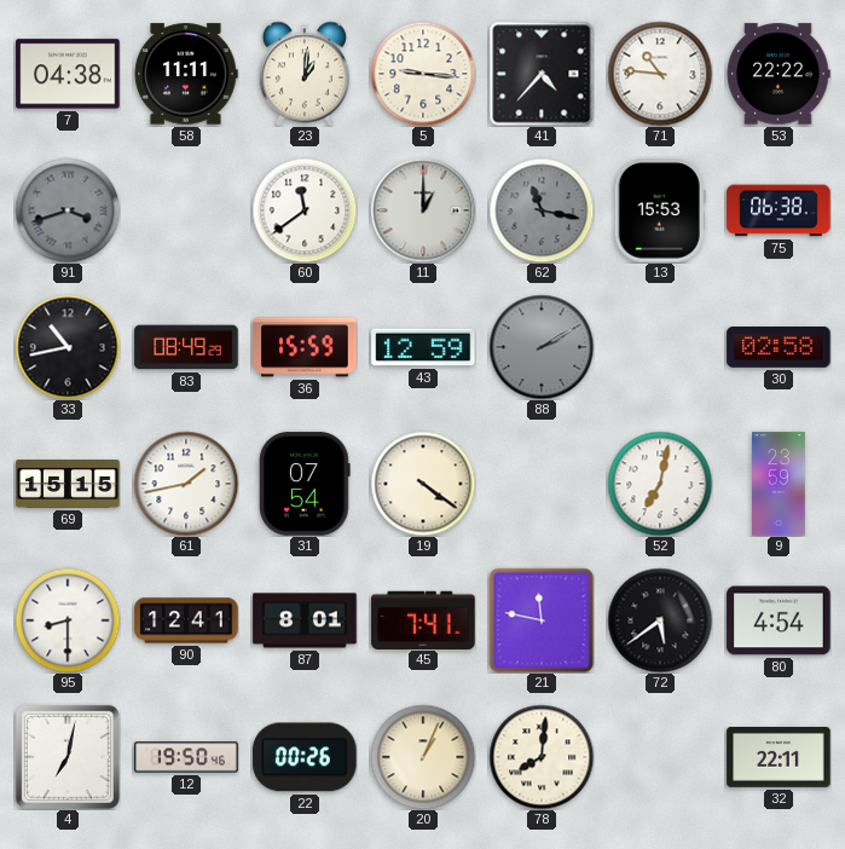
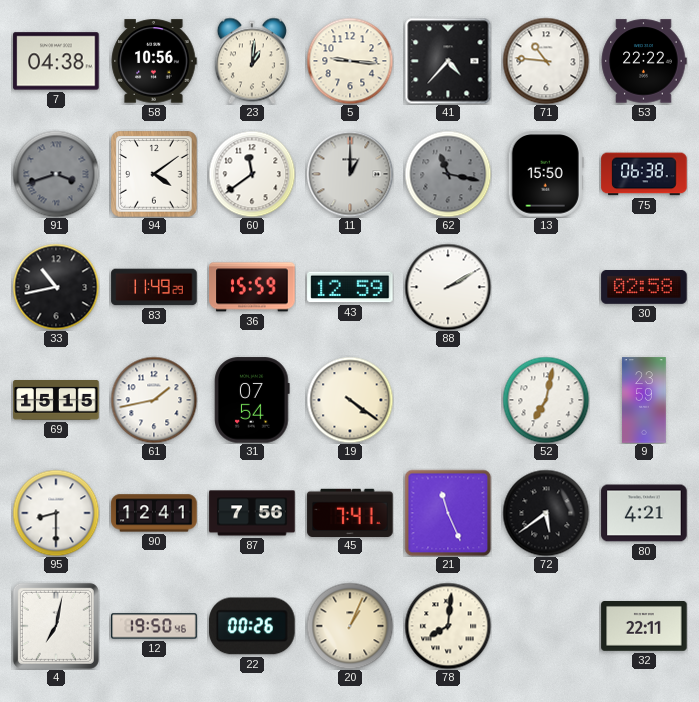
58: 11:11 -> 10:56 (154, 61)
94: none -> 4:09 (154, 174)
13: 15:53 -> 15:50 (546, 174)
83: 08:49 -> 11:49 (154, 287)
88 dial: grey -> white (448, 287)
87: 8:01 -> 7:56 (252, 513)
21: 11:47 -> 11:26 (448, 513)
80: 4:54 -> 4:21 (644, 513)
